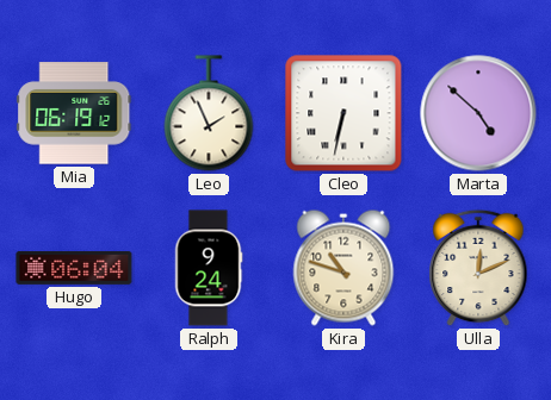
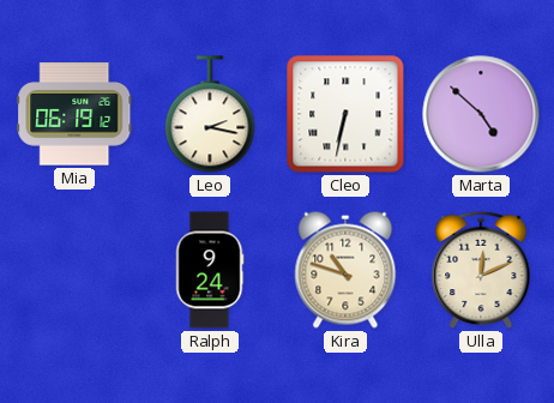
Leo: 1:56 -> 2:17 (210, 114)
Hugo: 06:04 -> none (74, 268)
